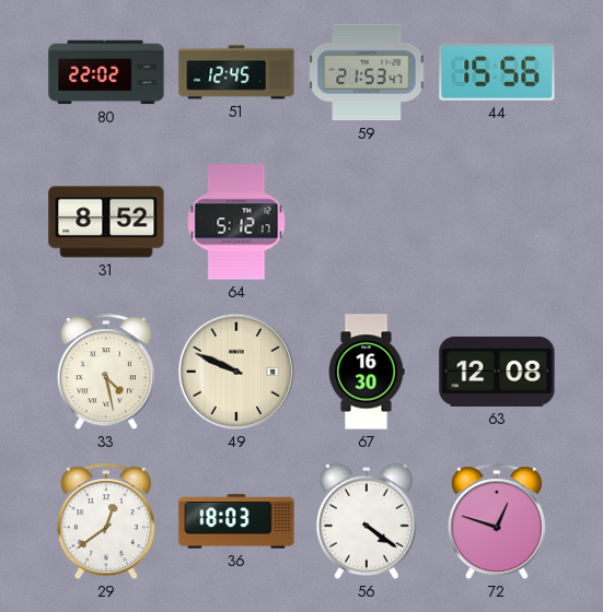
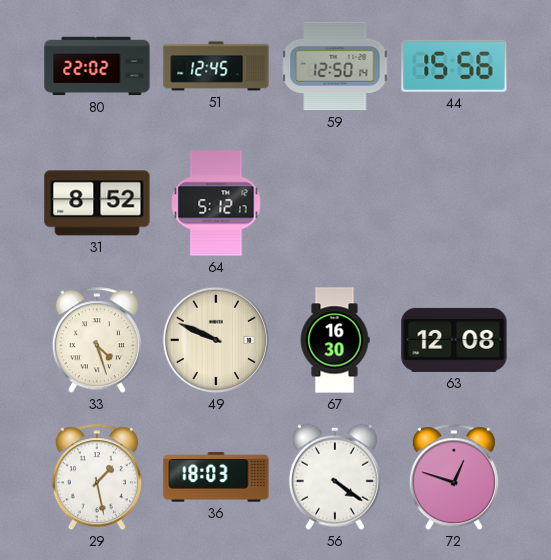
59: 21:53 -> 12:50 (335, 66)
33: 4:28 -> 4:27 (97, 341)
29: 12:39 -> 1:28 (97, 478)
